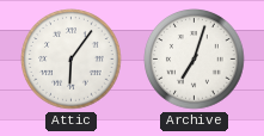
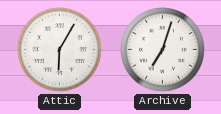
Attic: 6:06 -> 6:05 (60, 50)
